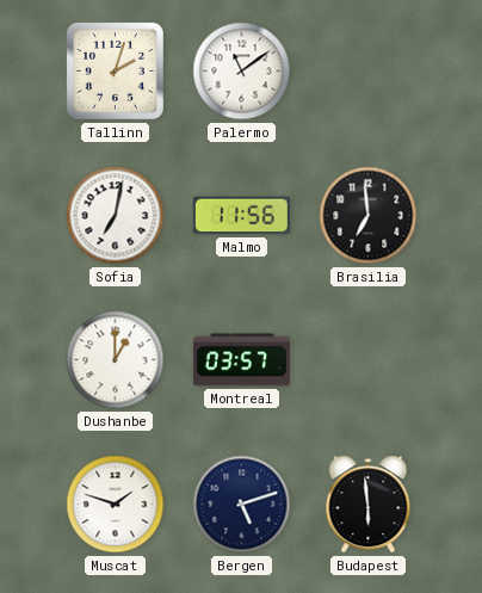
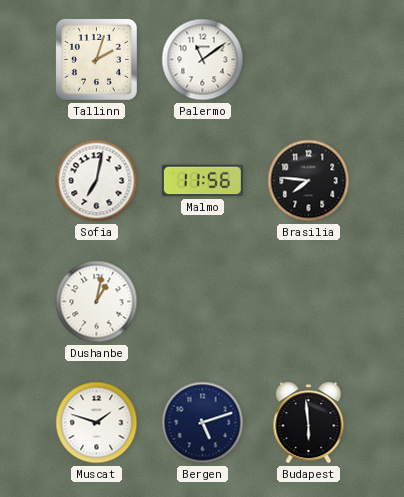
Brasilia: 6:59 -> 7:46 (309, 181)
Dushanbe: 1:00 -> 1:02 (97, 302)
Montreal: 03:57 -> none (241, 360)
